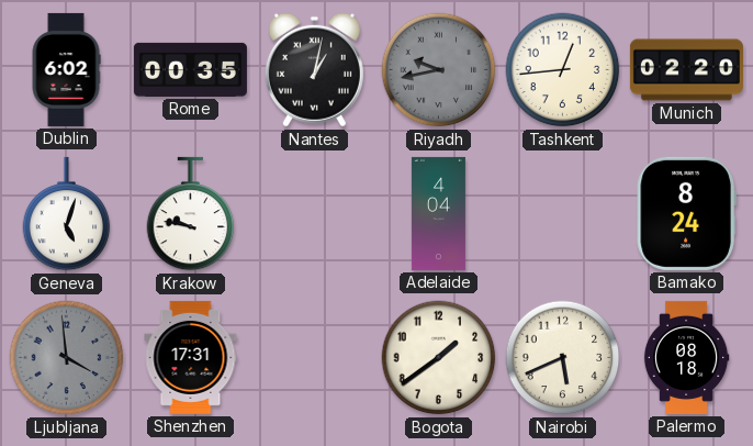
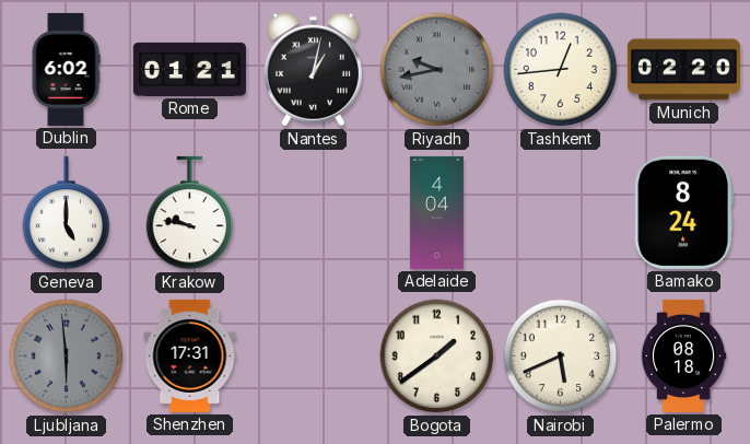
Rome: 00:35 -> 01:21 (189, 69)
Geneva: 5:03 -> 5:00 (67, 213)
Ljubljana: 3:59 -> 5:59 (67, 357)
